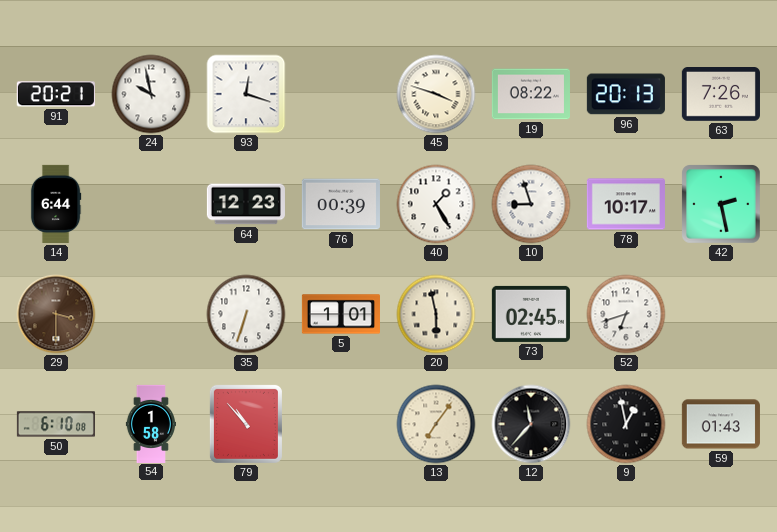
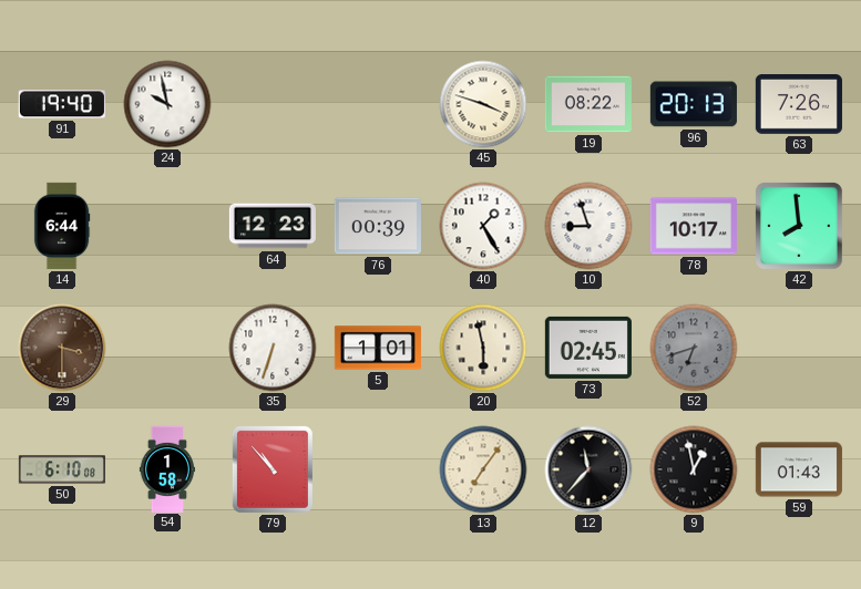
91: 20:21 -> 19:40 (62, 104)
93: 12:18 -> none (246, 94)
42: 2:28 -> 7:59 (799, 226)
52 dial: white -> grey (694, 348)
